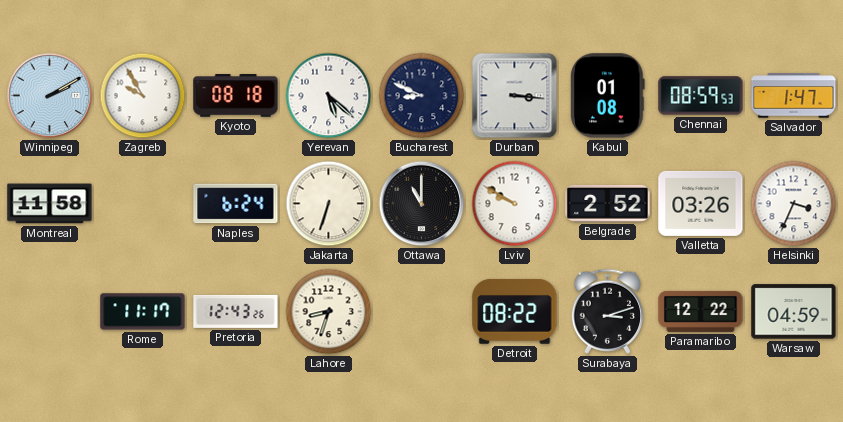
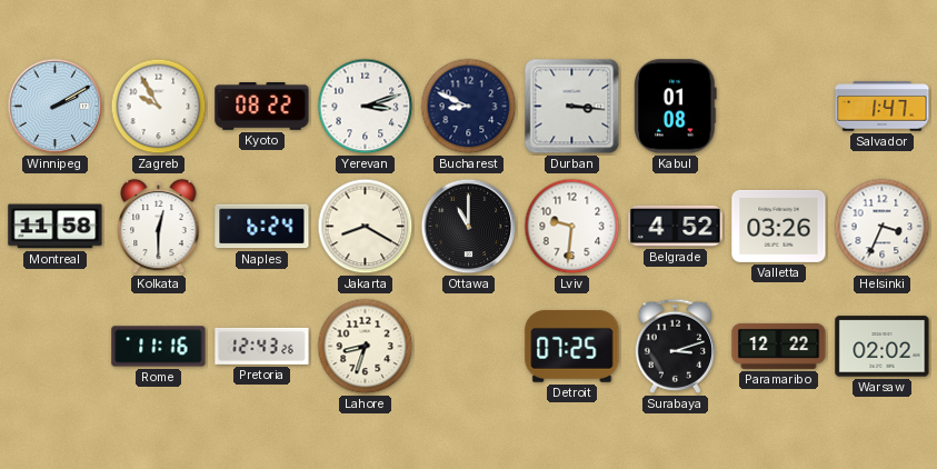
Kyoto: 08:18 -> 08:22 (262, 107)
Yerevan: 5:22 -> 3:12 (366, 107)
Chennai: 08:59 -> none (701, 96)
Kolkata: none -> 12:30 (159, 227)
Jakarta: 6:33 -> 8:20 (366, 227)
Lviv: 9:50 -> 9:31 (572, 227)
Belgrade: 2:52 -> 4:52 (676, 226)
Rome: 11:17 -> 11:16 (159, 347)
Detroit: 08:22 -> 07:25 (572, 347)
Warsaw: 04:59 -> 02:02 (883, 347)
